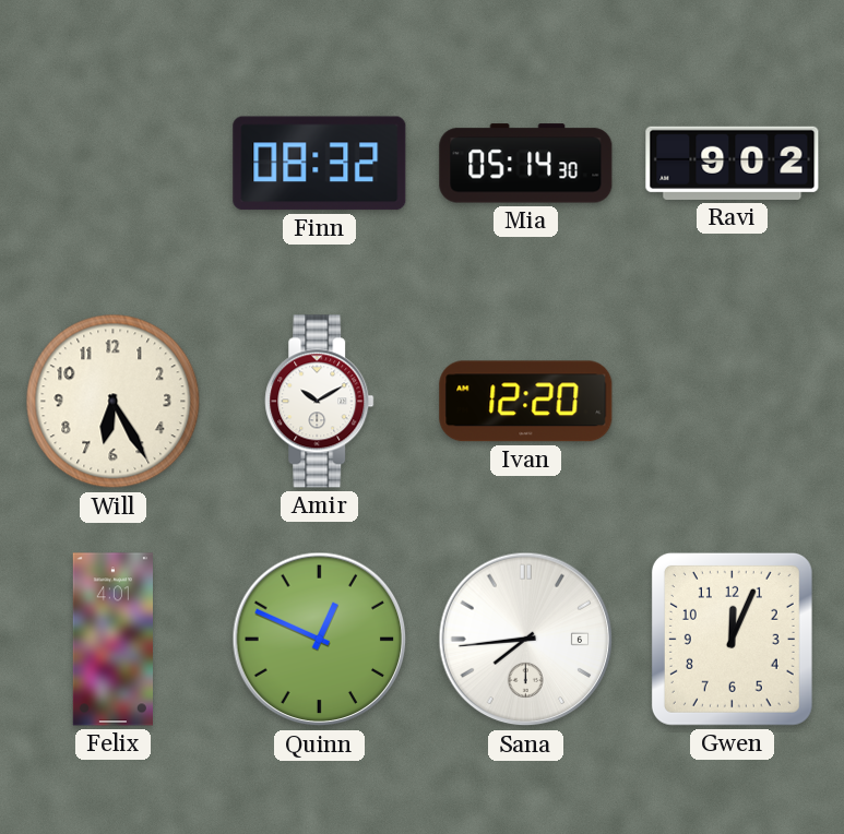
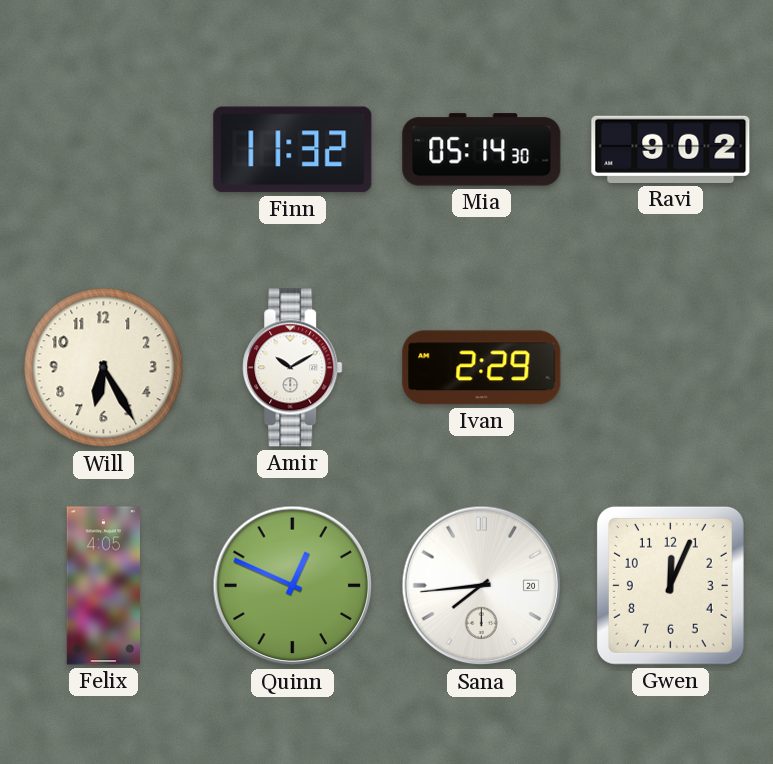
Finn: 08:32 -> 11:32 (293, 150)
Ivan: 12:20 -> 2:29 (482, 368)
Felix: 4:01 -> 4:05 (103, 586)
Sana date: 6 -> 20 (482, 586)
